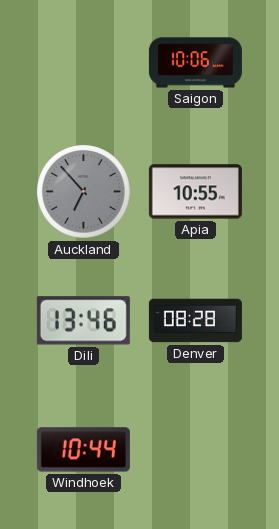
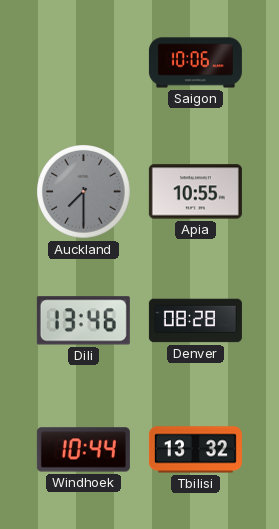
Auckland: 6:53 -> 7:30 (84, 192)
Tbilisi: none -> 13:32 (195, 450)
